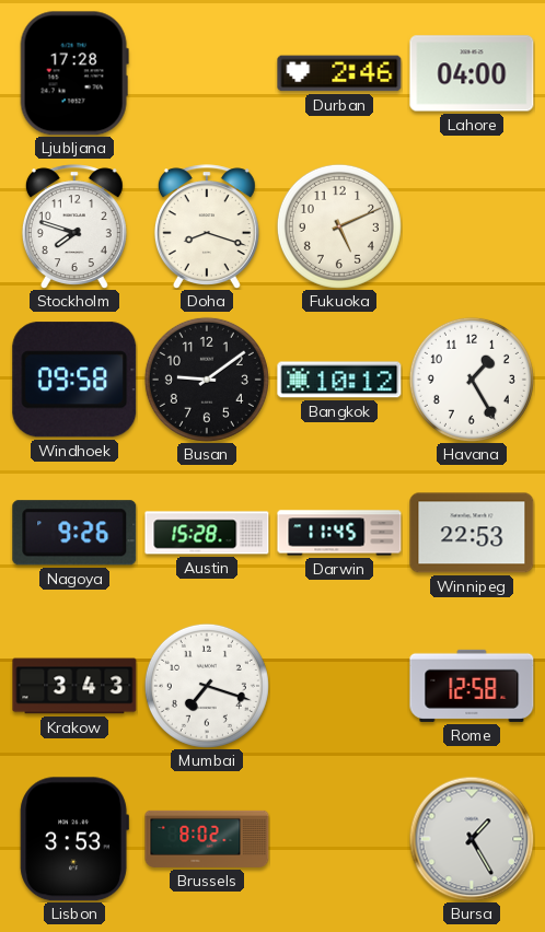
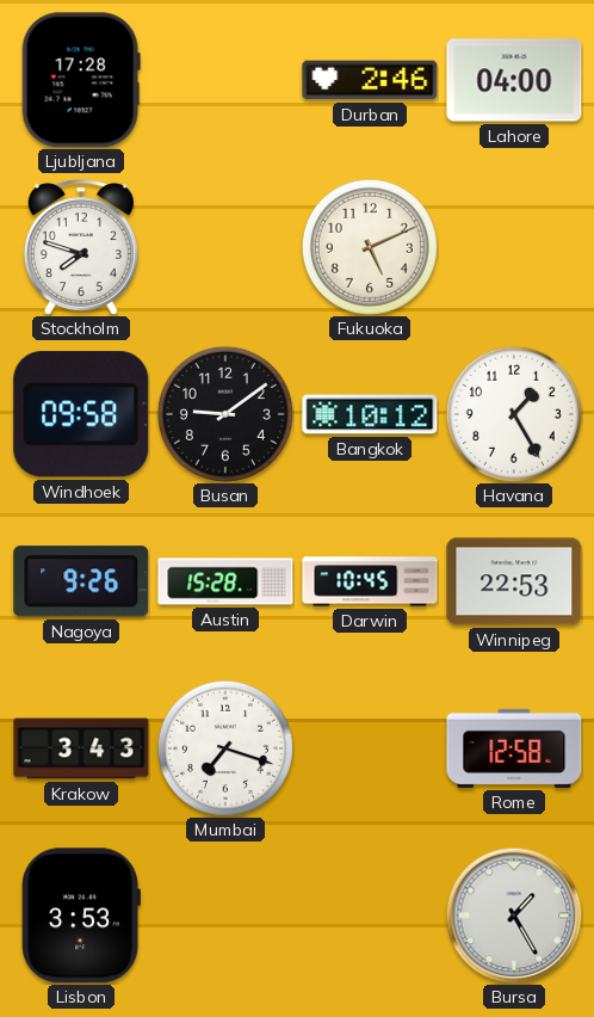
Doha: 8:18 -> none (207, 226)
Darwin: 11:45 -> 10:45 (370, 581)
Brussels: 8:02 -> none (207, 839)
